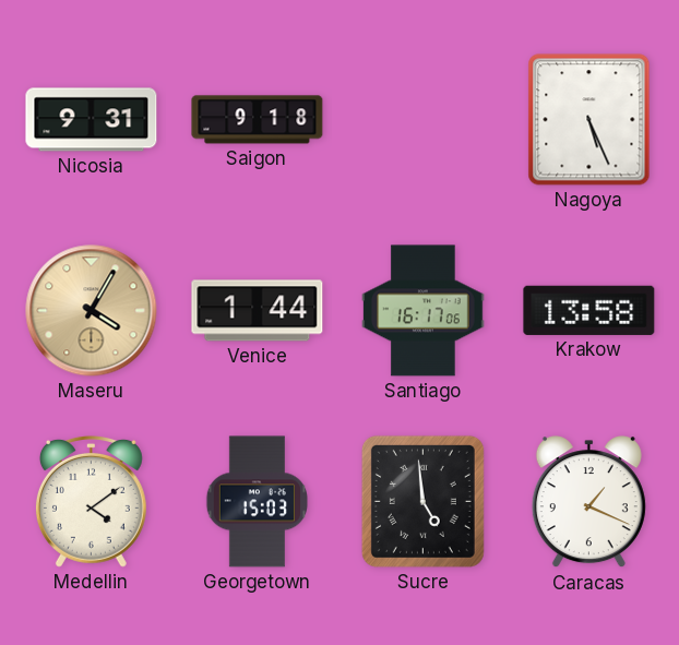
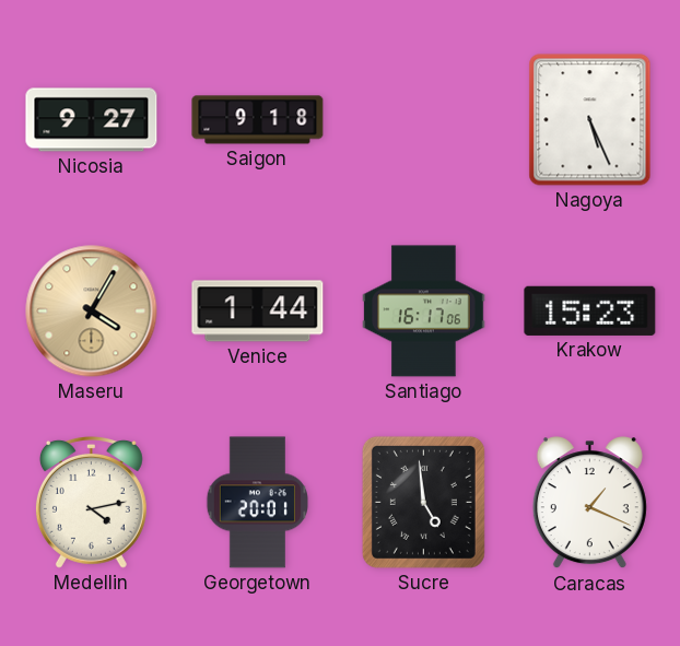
Nicosia: 9:31 -> 9:27 (92, 120)
Krakow: 13:58 -> 15:23 (590, 310)
Medellin: 4:09 -> 4:13 (91, 502)
Georgetown: 15:03 -> 20:01 (258, 503)
